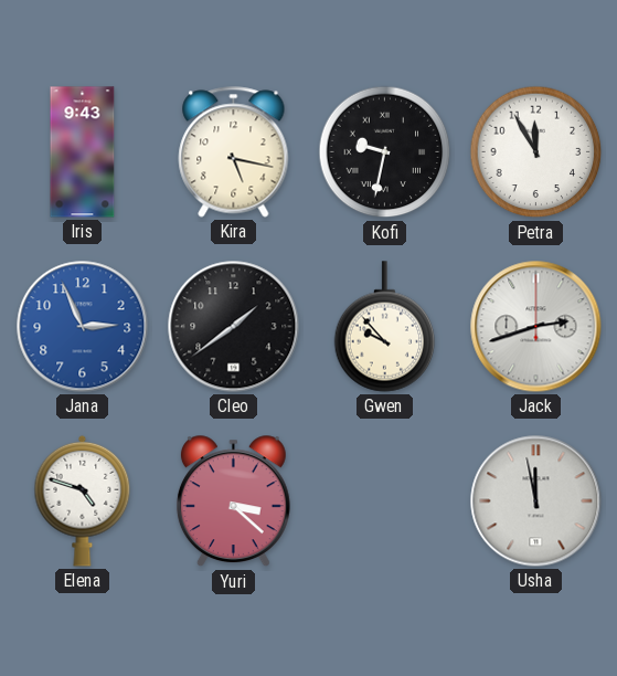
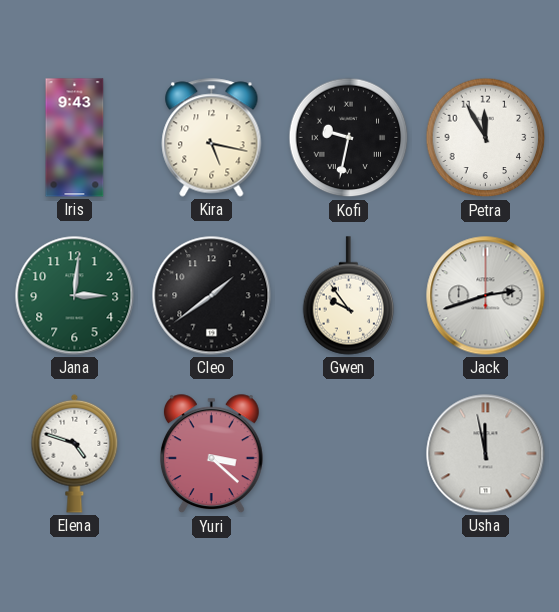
Jana: 2:56 -> 3:01 (75, 296)
Jana dial: blue -> green (75, 296)
Gwen: 9:53 -> 9:54 (349, 296)
